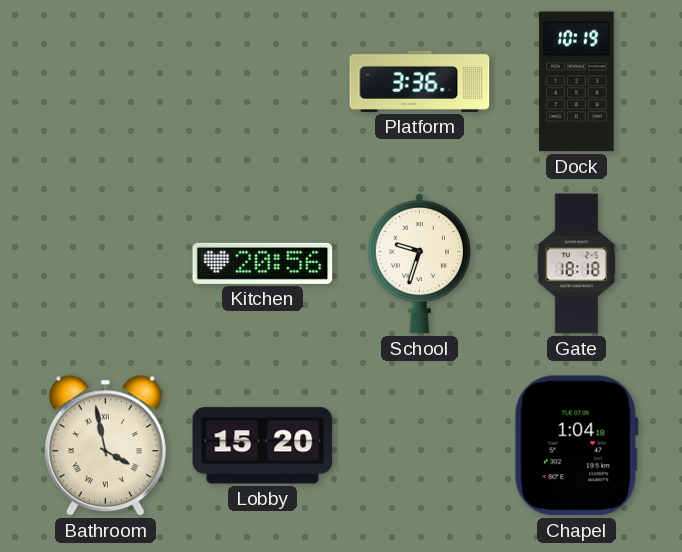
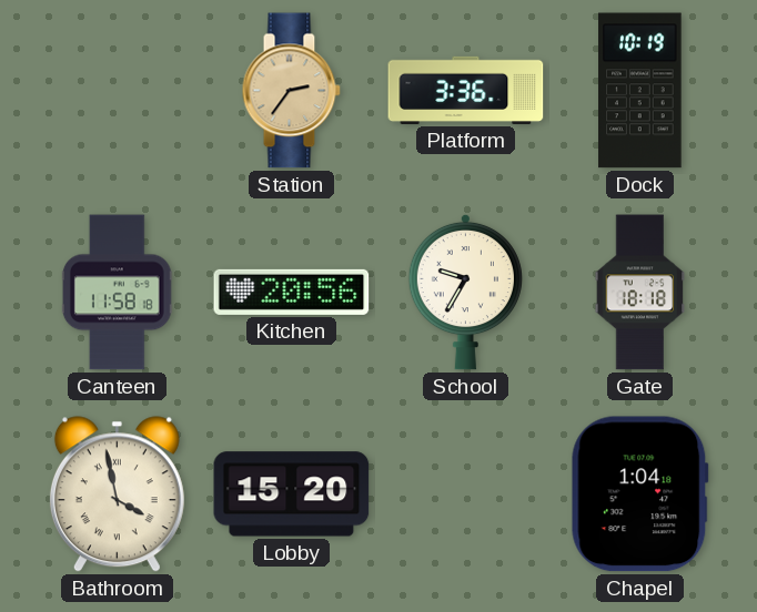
Station: none -> 2:36 (291, 91)
Canteen: none -> 11:58 (117, 293)
School: 9:33 -> 9:35 (465, 292)
